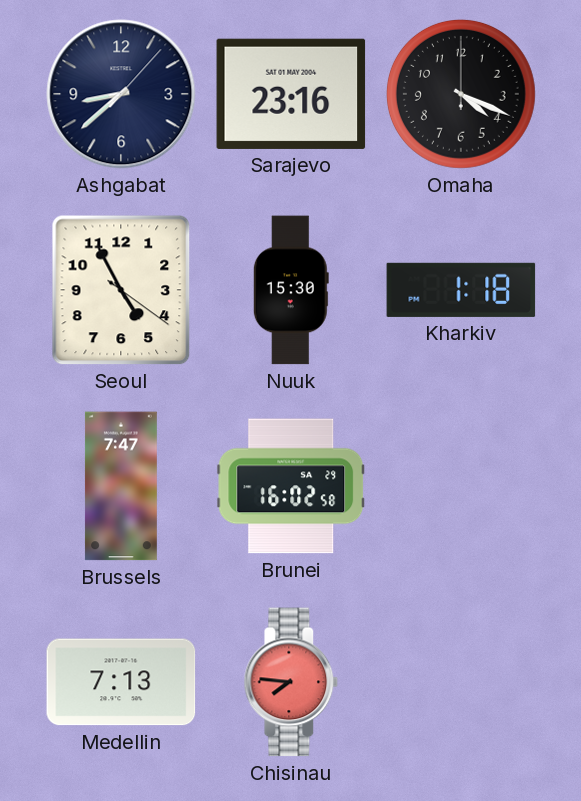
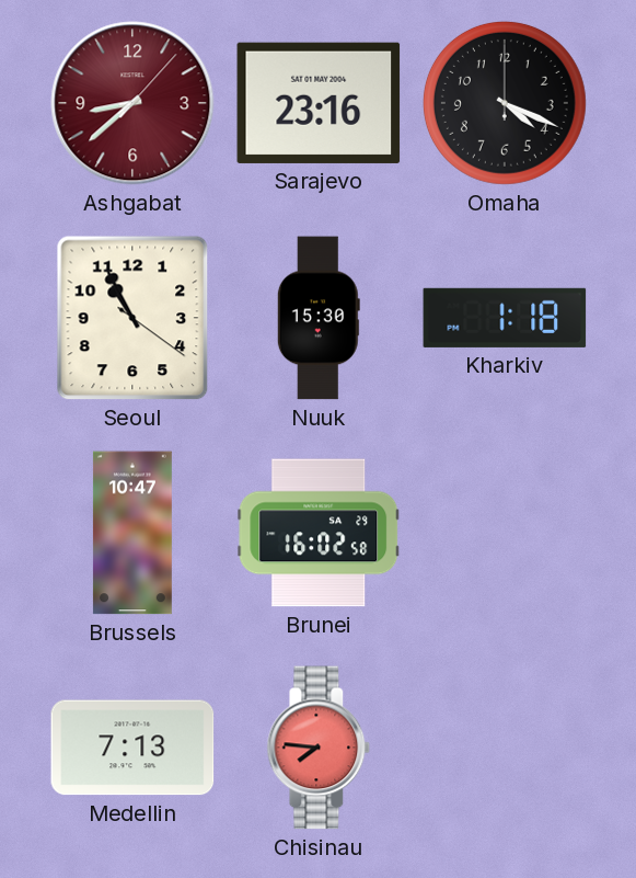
Ashgabat dial: navy -> burgundy (132, 103)
Seoul: 4:55 -> 10:55 (132, 318)
Brussels: 7:47 -> 10:47 (132, 533)
